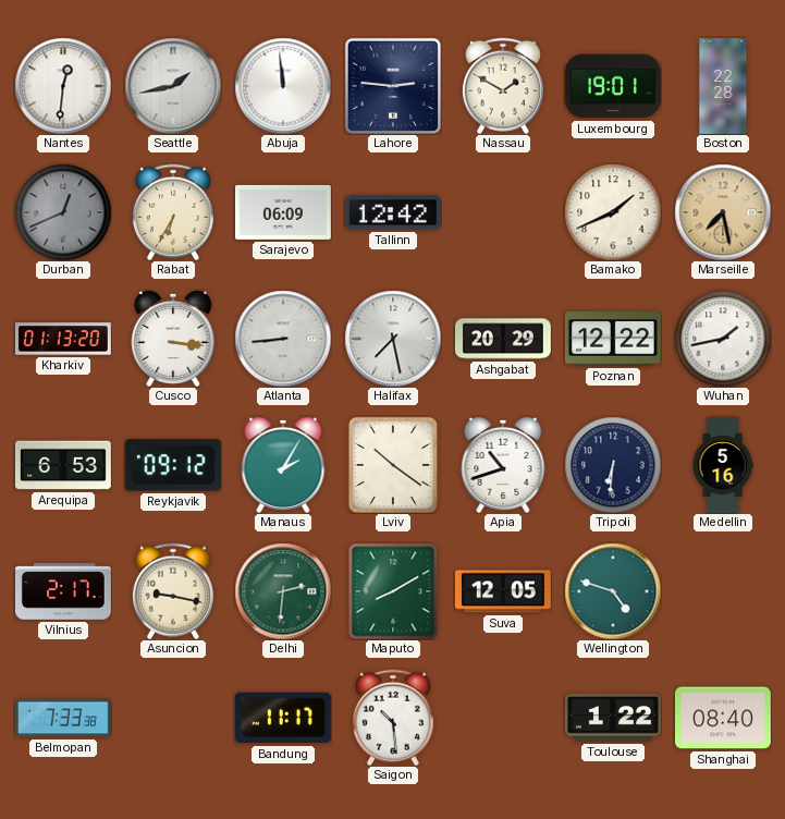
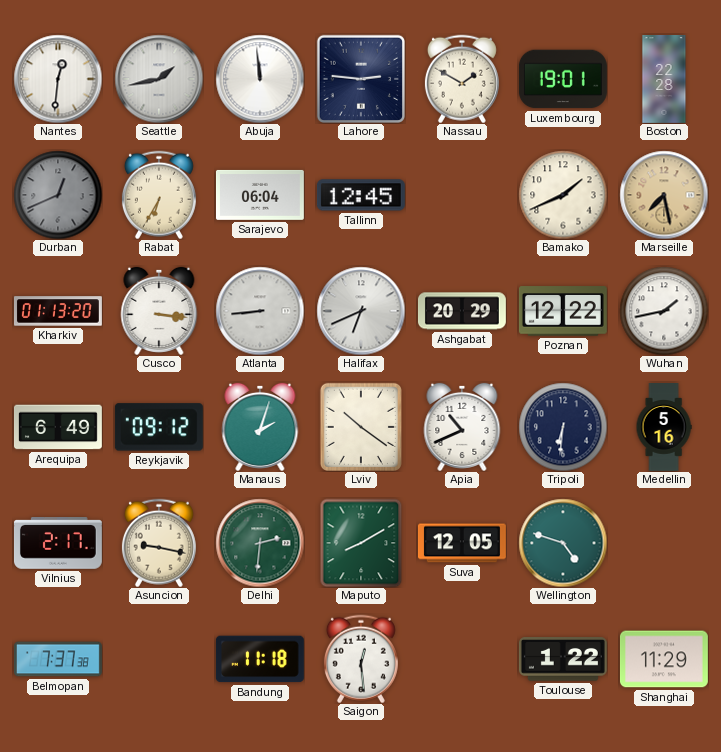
Sarajevo: 06:09 -> 06:04 (260, 195)
Tallinn: 12:42 -> 12:45 (361, 195)
Halifax: 7:28 -> 6:41 (361, 311)
Arequipa: 6:53 -> 6:49 (58, 427)
Manaus: 2:05 -> 2:03 (260, 427)
Apia: 10:42 -> 10:41 (462, 427)
Belmopan: 7:33 -> 7:37 (58, 659)
Bandung: 11:17 -> 11:18 (260, 659)
Saigon: 10:29 -> 12:29 (361, 659)
Shanghai: 08:40 -> 11:29 (664, 659)
